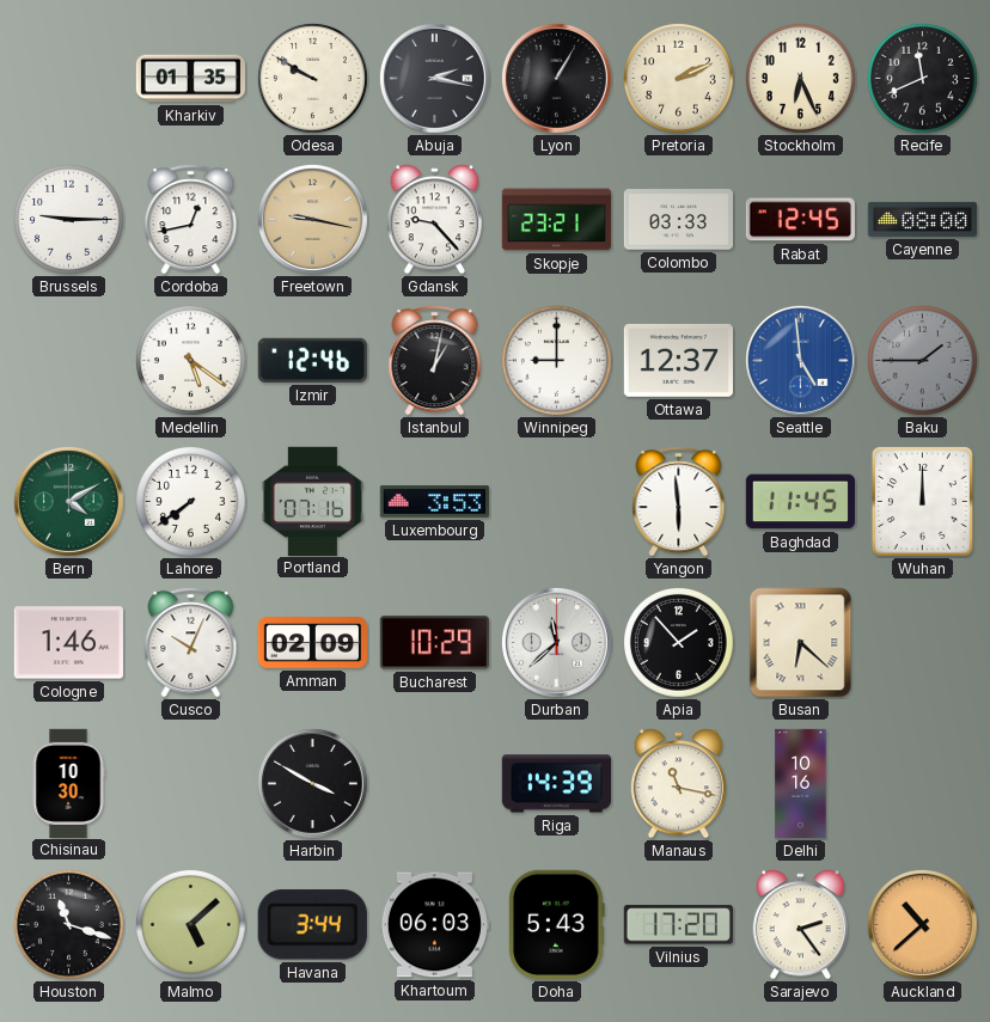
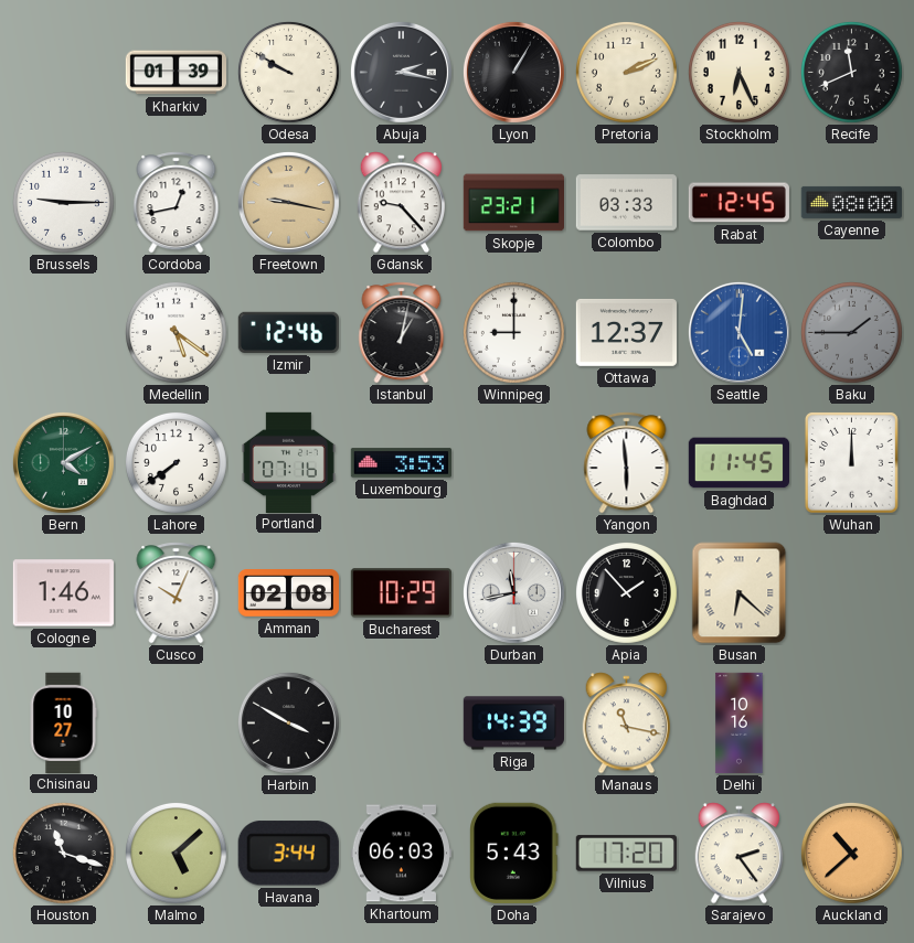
Kharkiv: 01:35 -> 01:39 (176, 73)
Seattle: 4:59 -> 5:01 (738, 332)
Amman: 02:09 -> 02:08 (288, 593)
Durban: 11:38 -> 11:43 (513, 592)
Chisinau: 10:30 -> 10:27 (63, 722)
